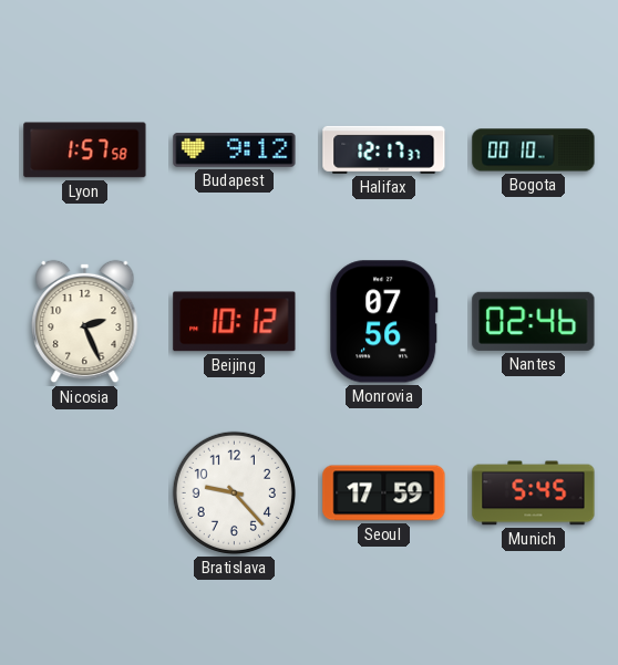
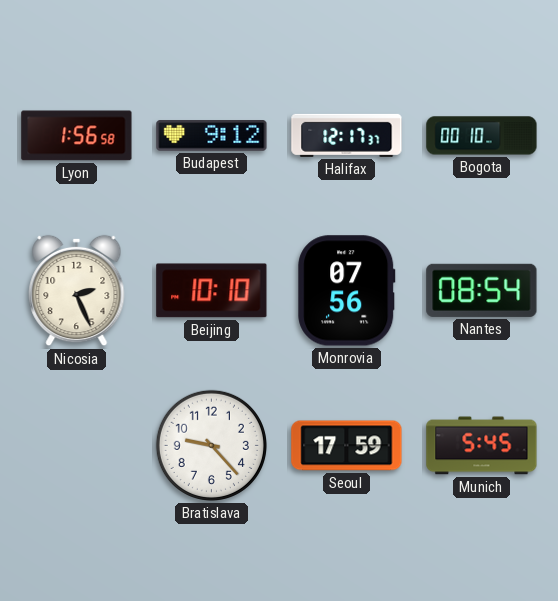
Lyon: 1:57 -> 1:56 (77, 136)
Beijing: 10:12 -> 10:10 (212, 291)
Nantes: 02:46 -> 08:54 (482, 290)
